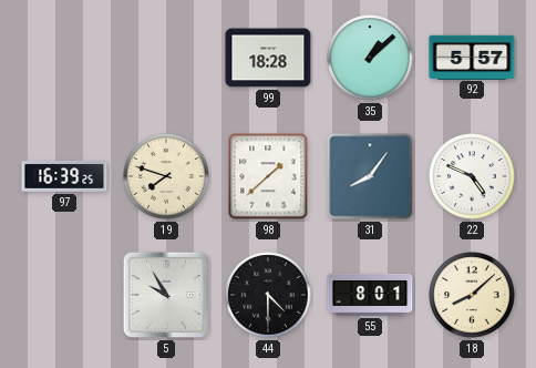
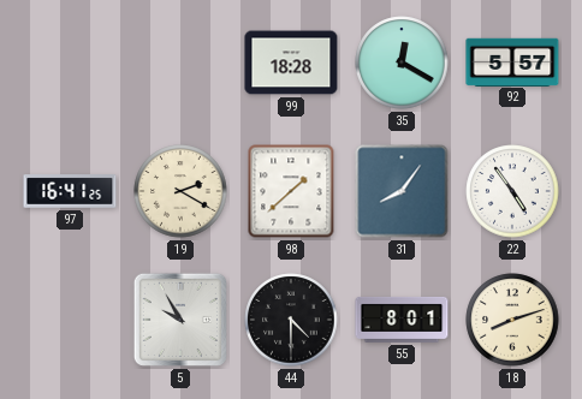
35: 1:08 -> 12:20 (402, 62)
97: 16:39 -> 16:41 (70, 191)
19: 7:48 -> 2:20 (180, 191)
22: 4:49 -> 4:54 (512, 191)
18: 8:08 -> 8:12 (512, 320)
